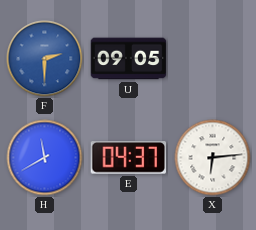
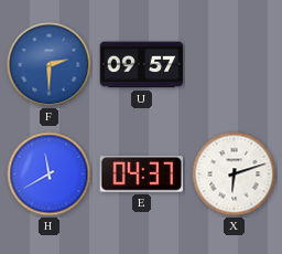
U: 09:05 -> 09:57 (142, 65)
X: 6:14 -> 6:12 (235, 174)
